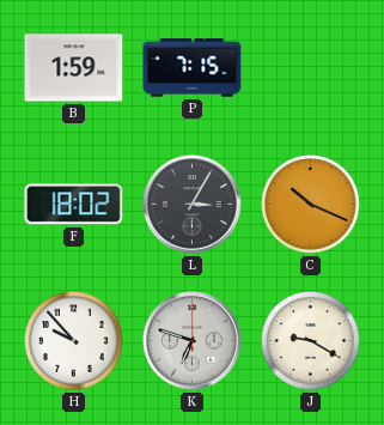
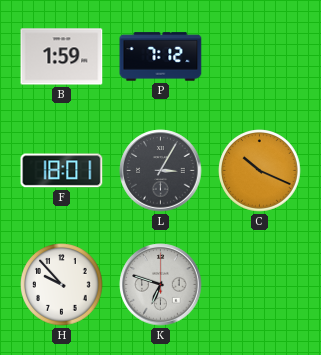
P: 7:15 -> 7:12 (161, 57)
F: 18:02 -> 18:01 (62, 171)
J: 9:20 -> none (311, 341)
